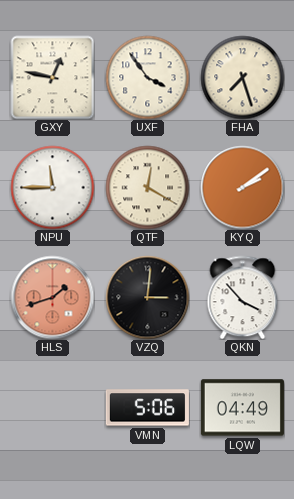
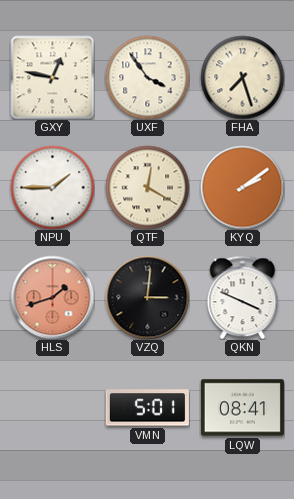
NPU: 11:45 -> 1:45 (52, 187)
QKN: 3:53 -> 3:49 (243, 297)
VMN: 5:06 -> 5:01 (147, 408)
LQW: 04:49 -> 08:41 (242, 408)
